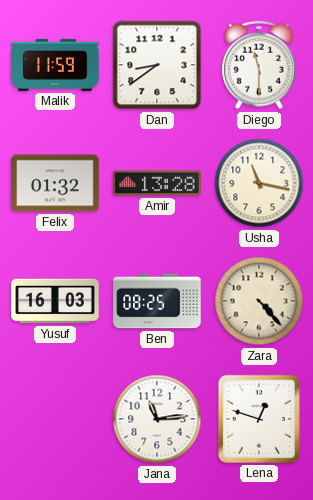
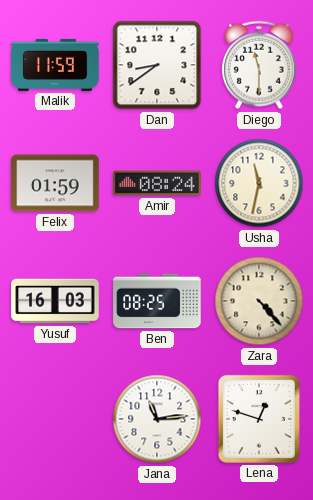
Felix: 01:32 -> 01:59 (55, 183)
Amir: 13:28 -> 08:24 (157, 183)
Usha: 11:17 -> 11:32 (259, 183)
